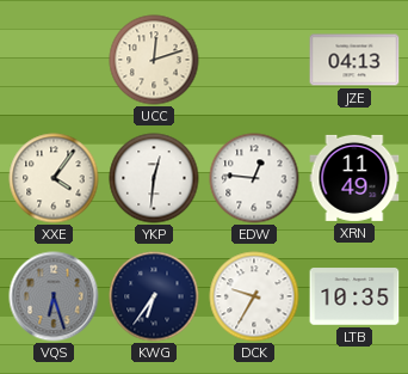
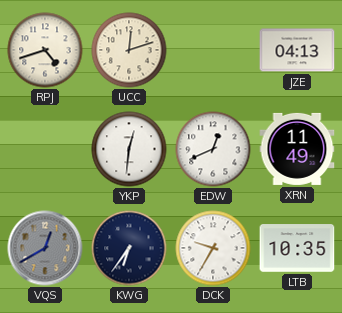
RPJ: none -> 4:42 (45, 50)
XXE: 4:06 -> none (54, 178)
EDW: 12:46 -> 12:41 (213, 149)
VQS: 6:27 -> 12:40 (45, 248)
